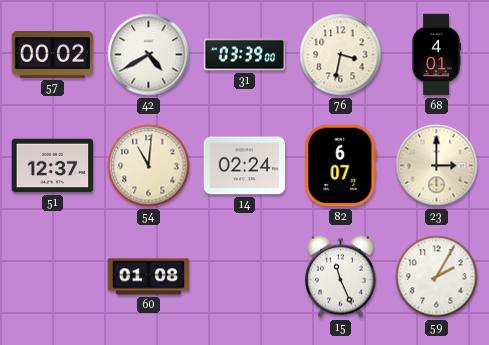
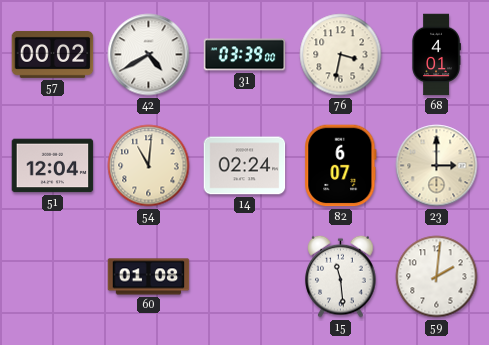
51: 12:37 -> 12:04 (53, 166)
15: 11:26 -> 11:29 (341, 276)
59: 2:05 -> 2:01 (437, 277)
